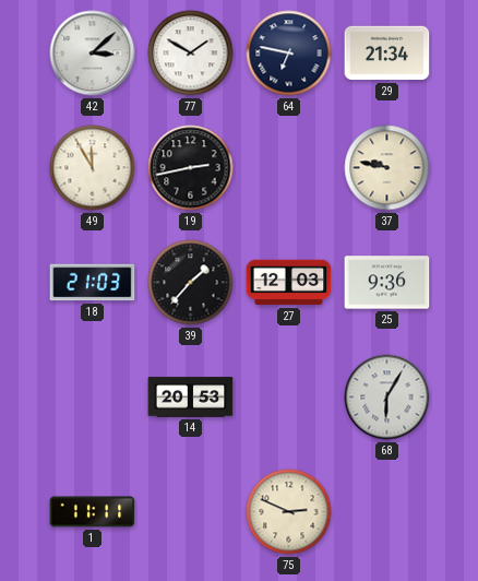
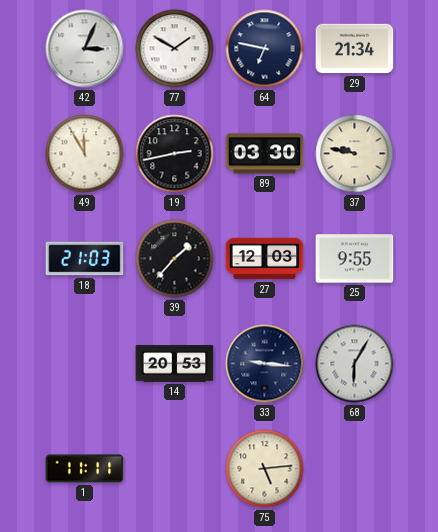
42: 3:08 -> 3:04 (85, 49)
89: none -> 03:30 (265, 154)
25: 9:36 -> 9:55 (355, 259)
33: none -> 9:16 (265, 364)
75: 2:49 -> 5:14 (265, 469)
